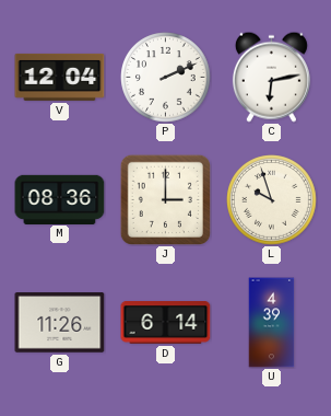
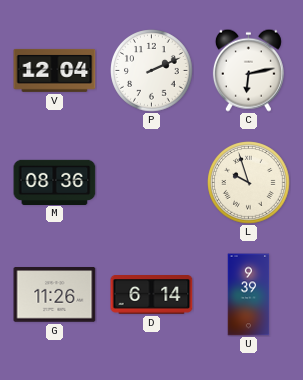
J: 3:00 -> none (165, 199)
U: 4:39 -> 9:39 (249, 295)
